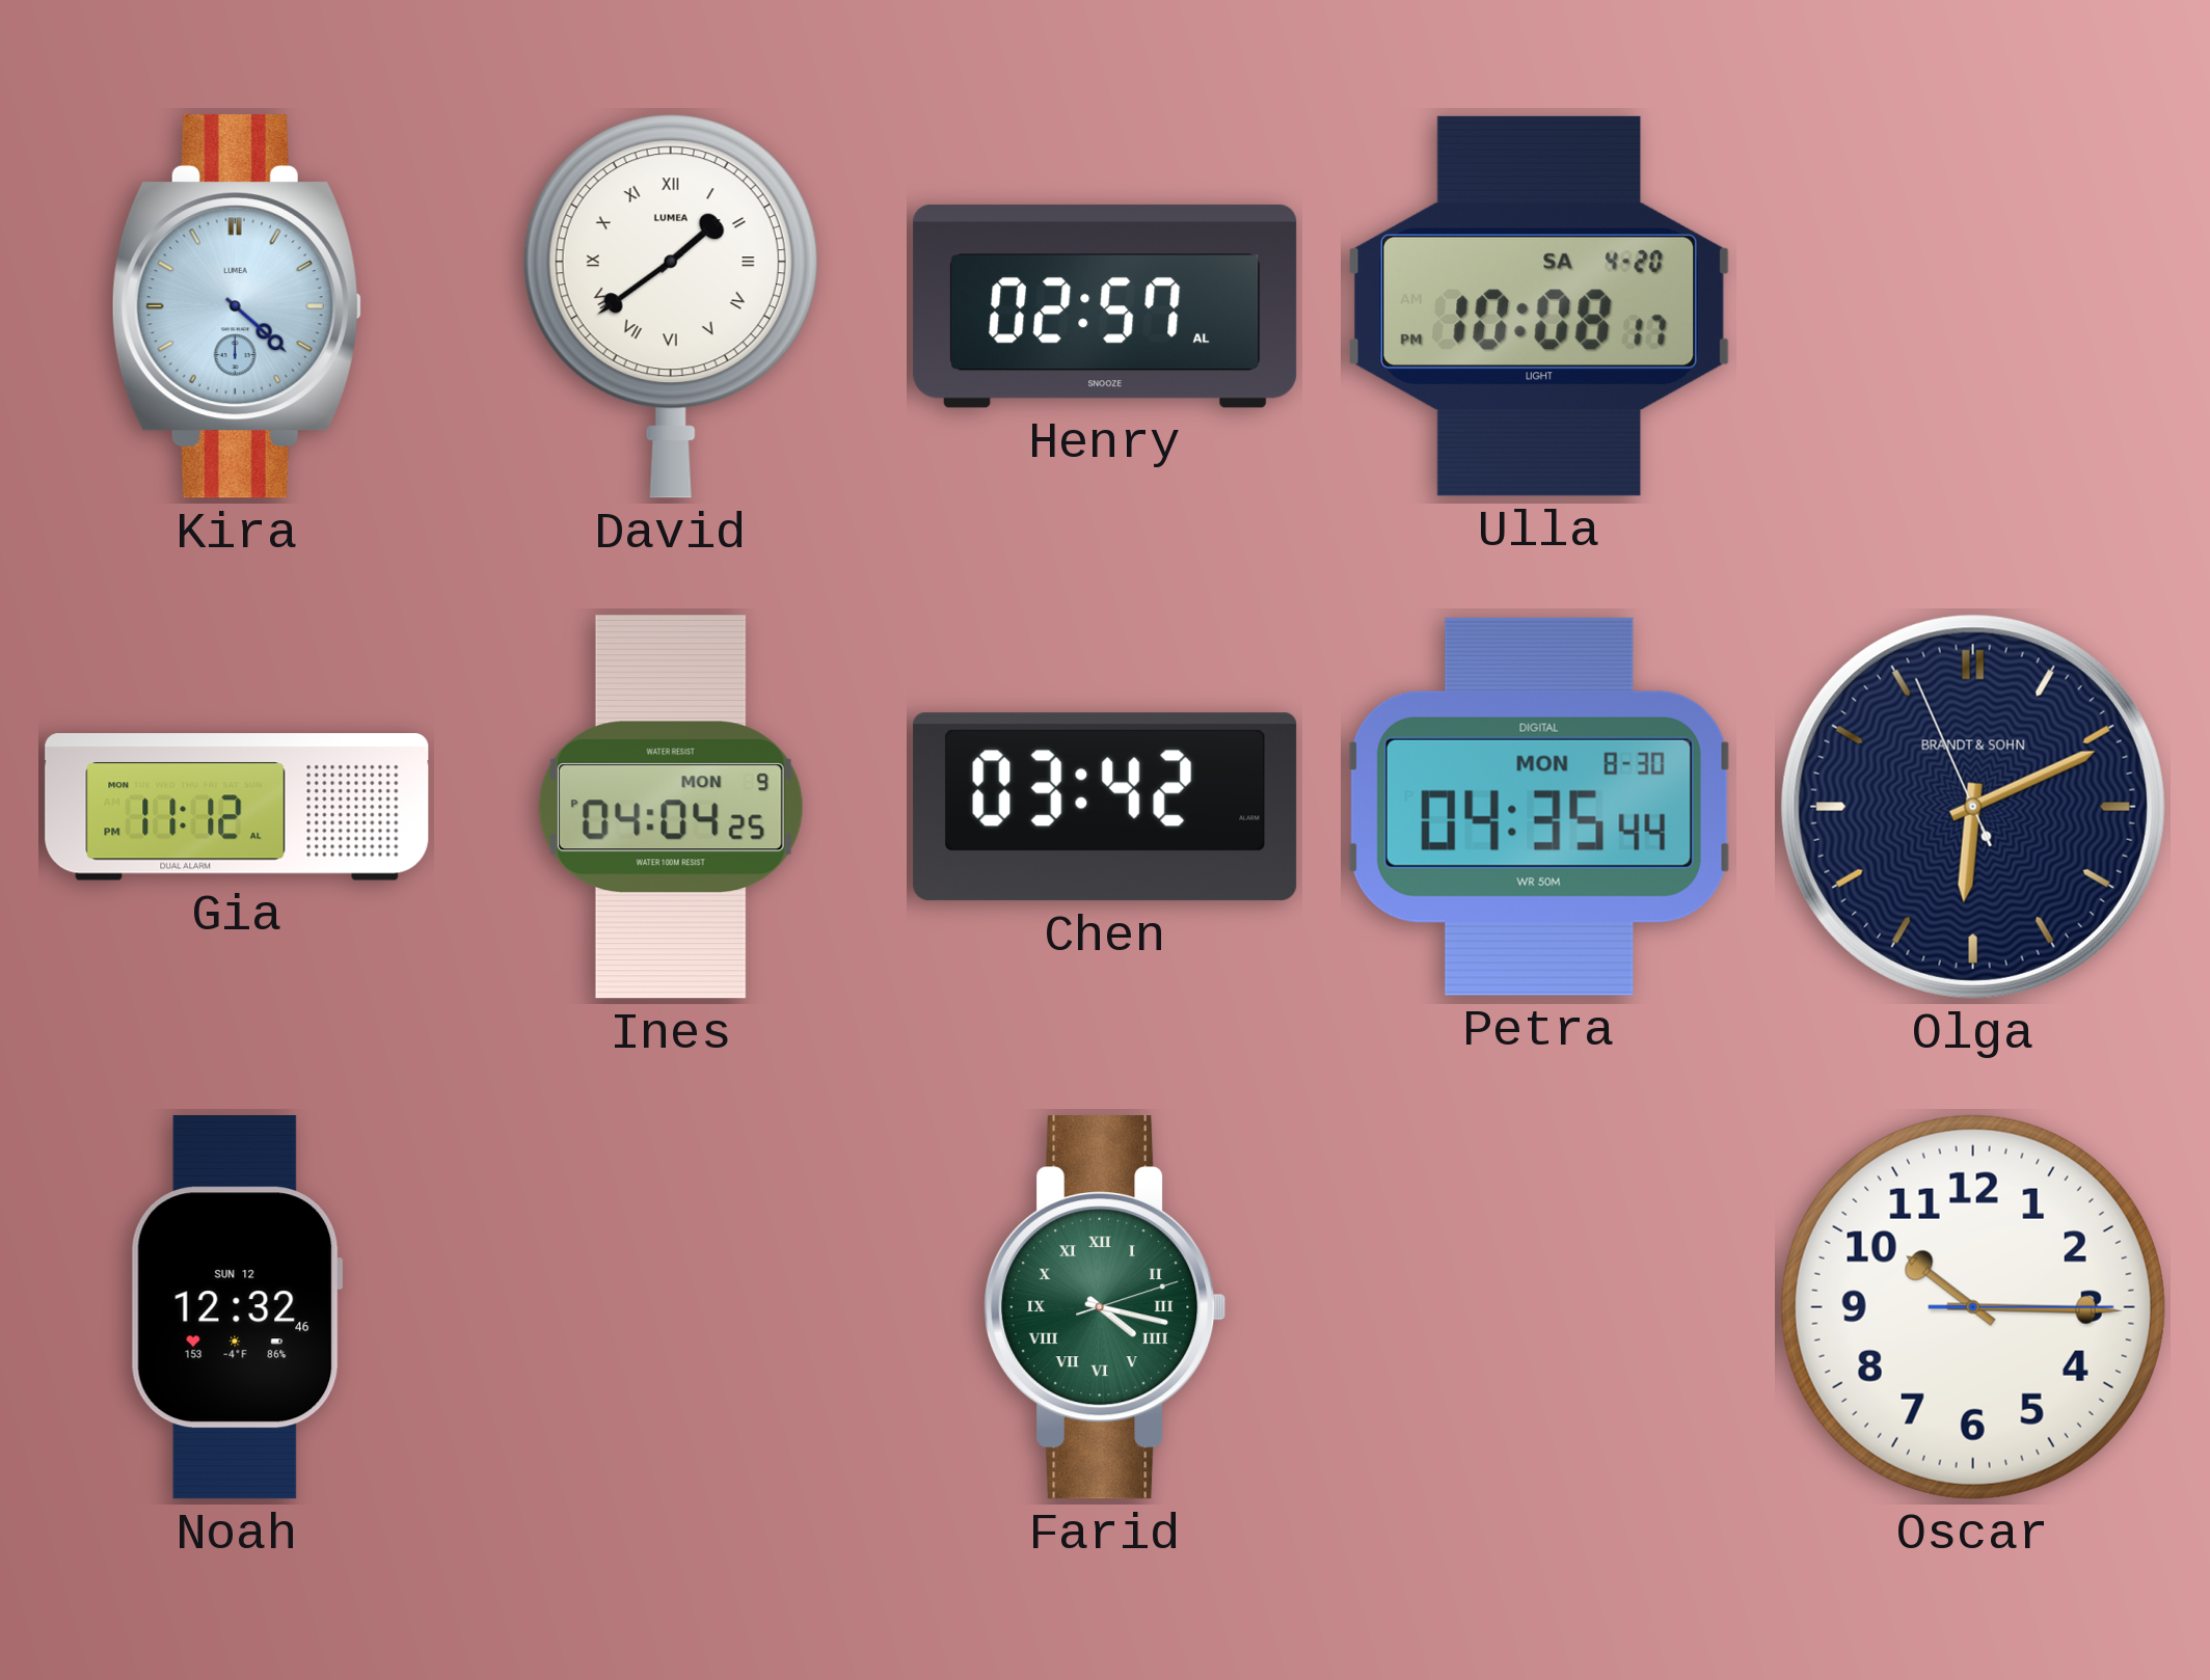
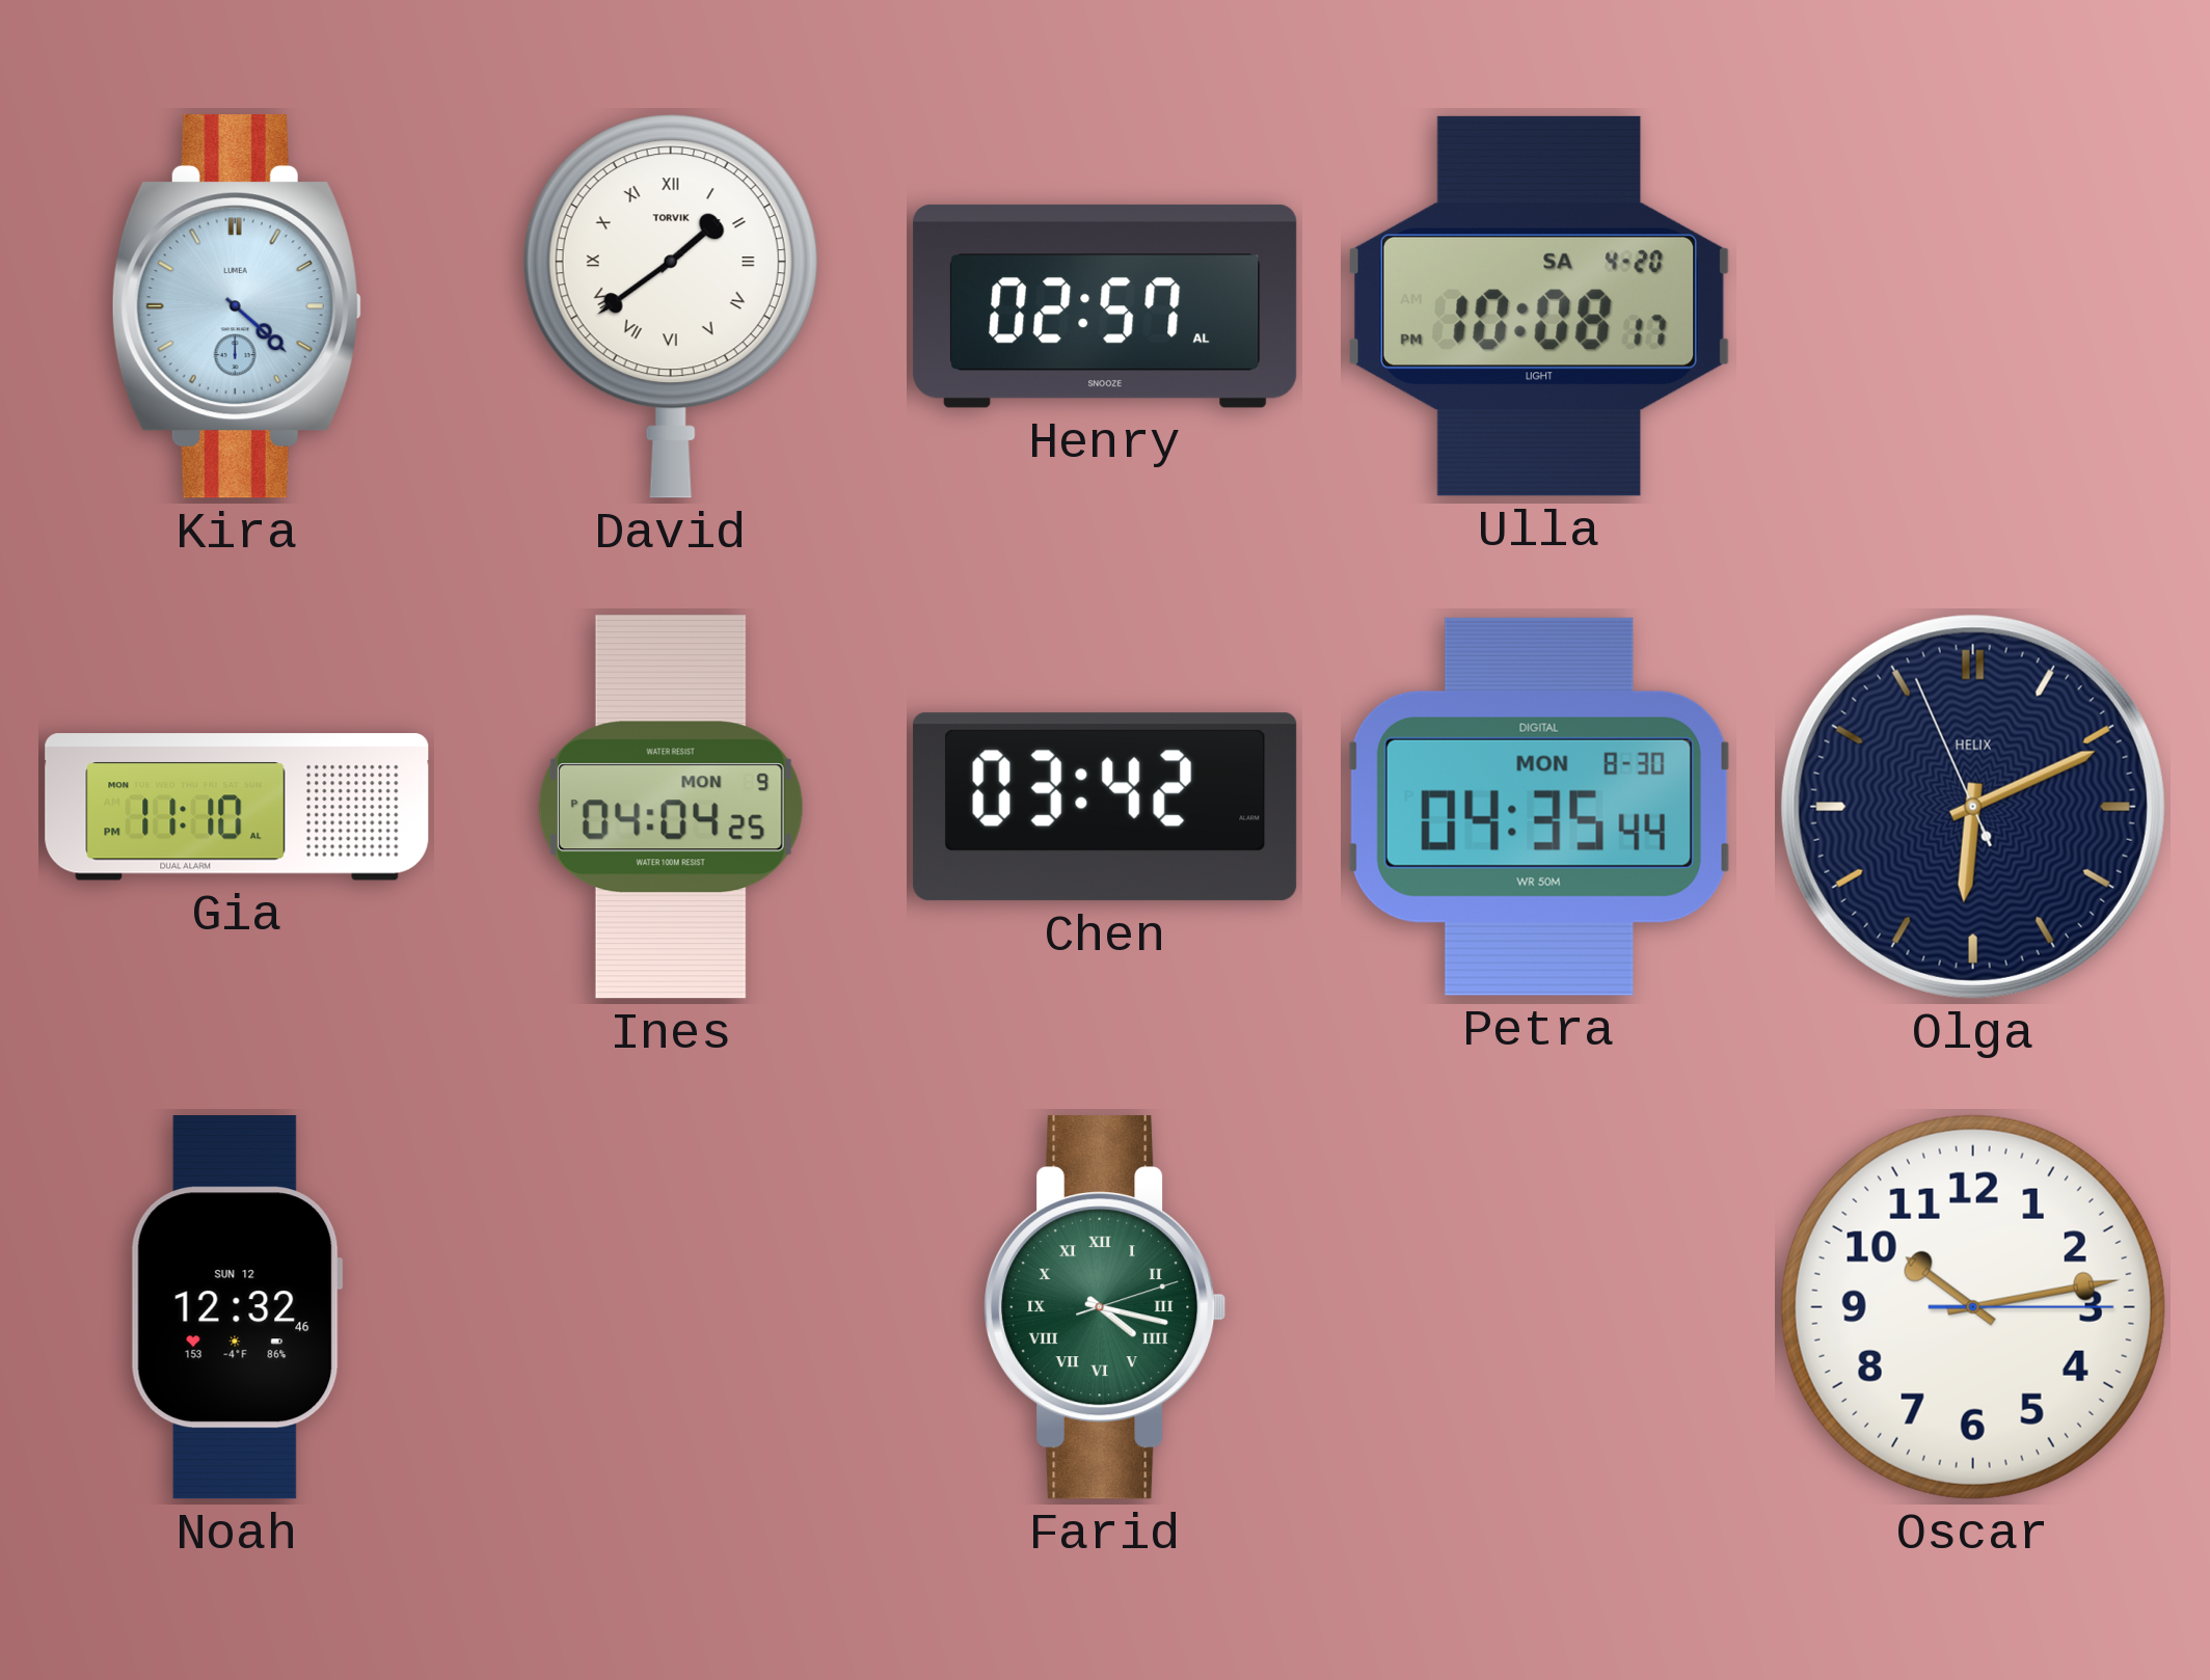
David brand: LUMEA -> TORVIK (671, 306)
Gia: 11:12 -> 11:10 (237, 807)
Olga brand: BRANDT & SOHN -> HELIX (1973, 807)
Oscar: 10:15 -> 10:13 (1973, 1307)
